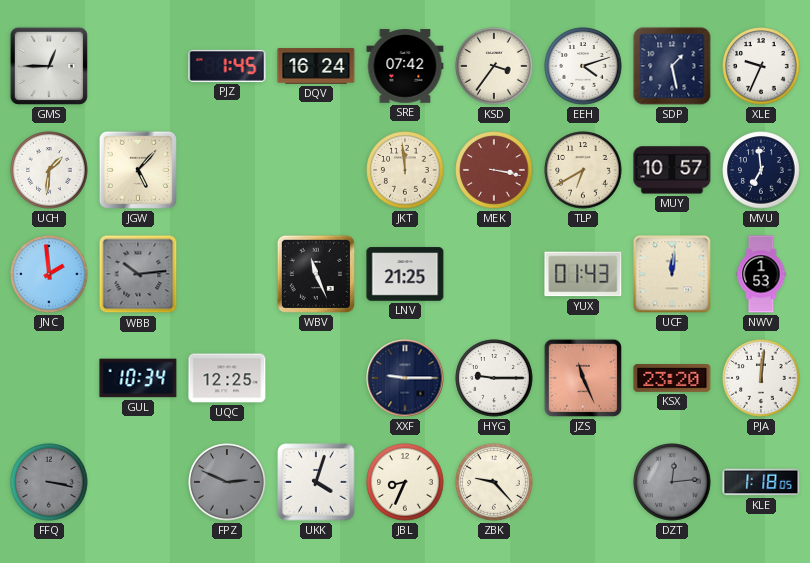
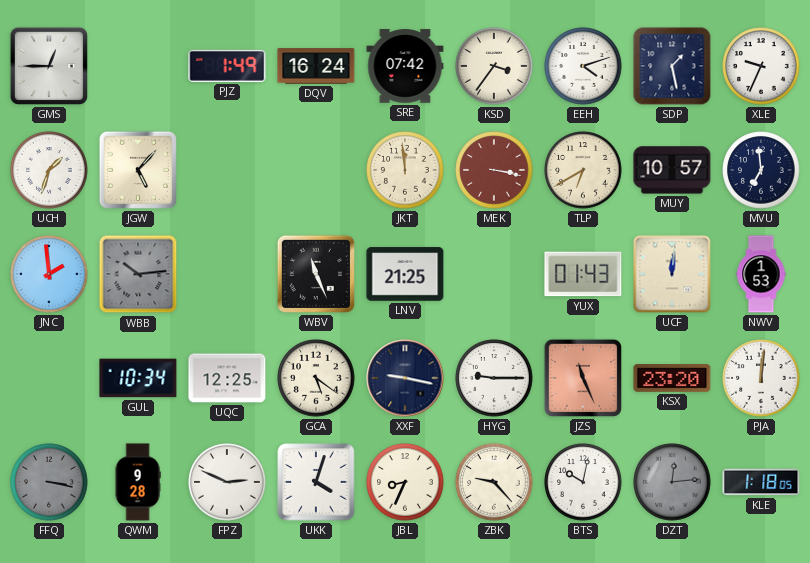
PJZ: 1:45 -> 1:49 (227, 66)
UCH: 1:31 -> 1:33 (49, 170)
GCA: none -> 5:21 (316, 378)
XXF: 9:15 -> 9:17 (405, 378)
QWM: none -> 9:28 (138, 482)
FPZ dial: grey -> white (227, 482)
BTS: none -> 10:02 (583, 482)
